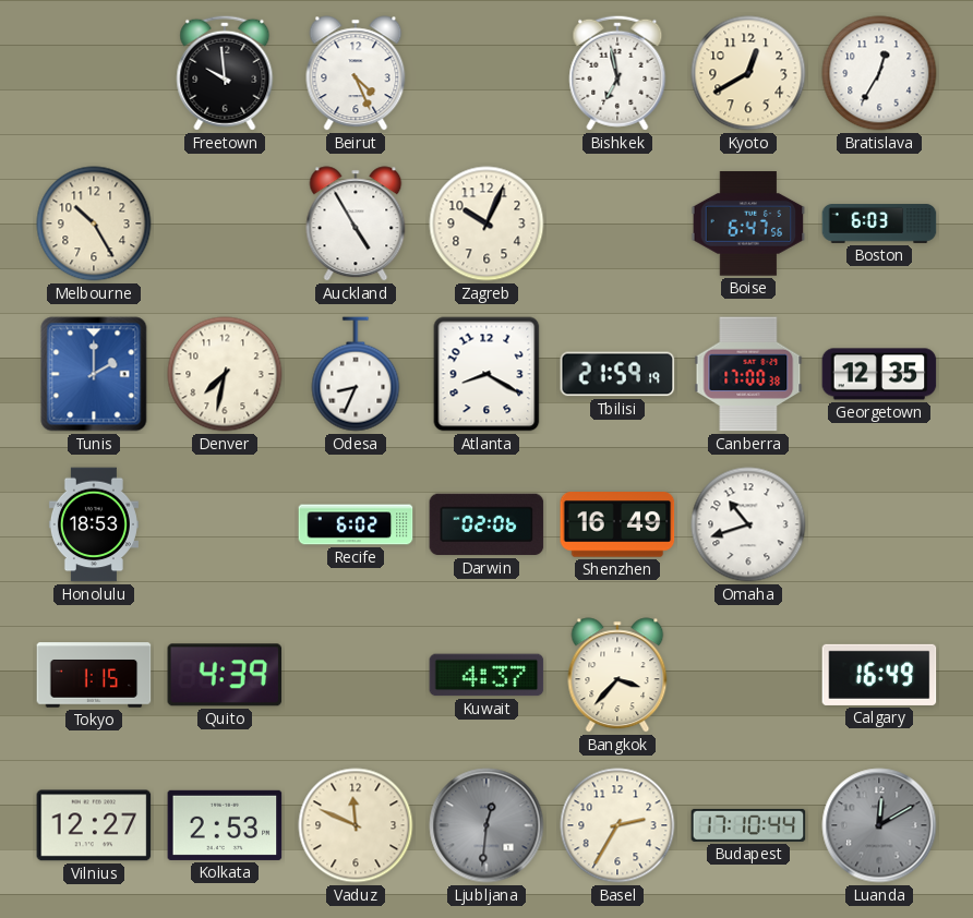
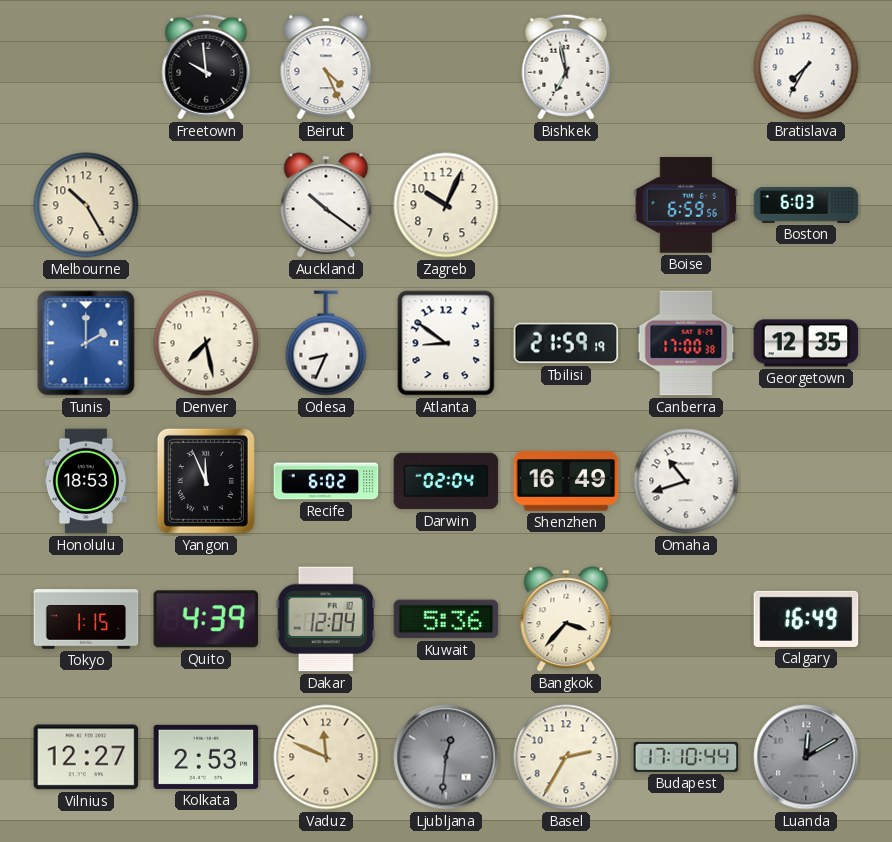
Kyoto: 12:40 -> none (748, 73)
Bratislava: 12:35 -> 7:35 (806, 67)
Auckland: 4:55 -> 10:21 (326, 205)
Boise: 6:47 -> 6:59 (686, 205)
Denver: 7:32 -> 7:28 (206, 343)
Atlanta: 8:20 -> 8:51 (446, 343)
Yangon: none -> 11:56 (206, 481)
Darwin: 02:06 -> 02:04 (446, 481)
Dakar: none -> 12:04 (326, 619)
Kuwait: 4:37 -> 5:36 (446, 619)
